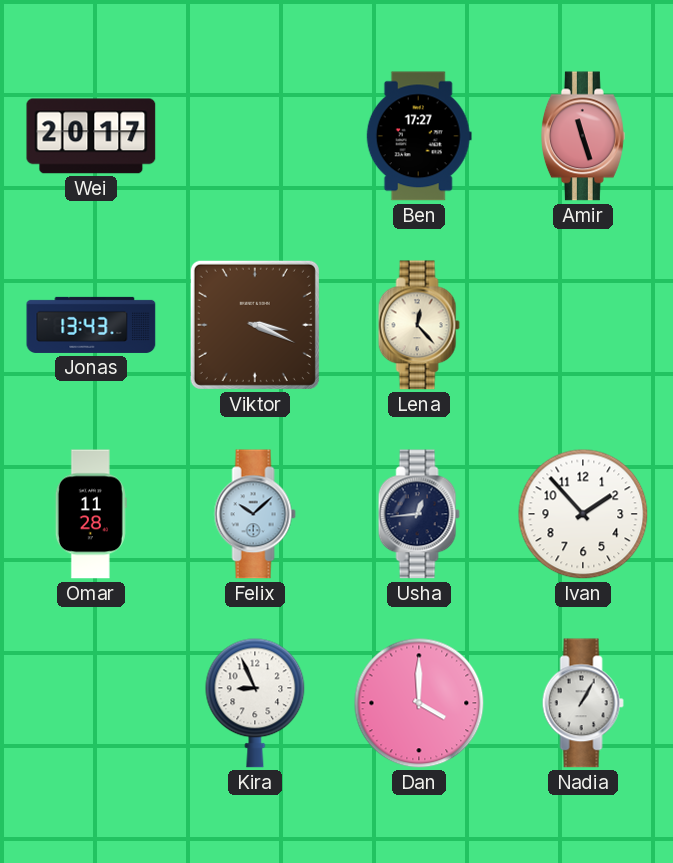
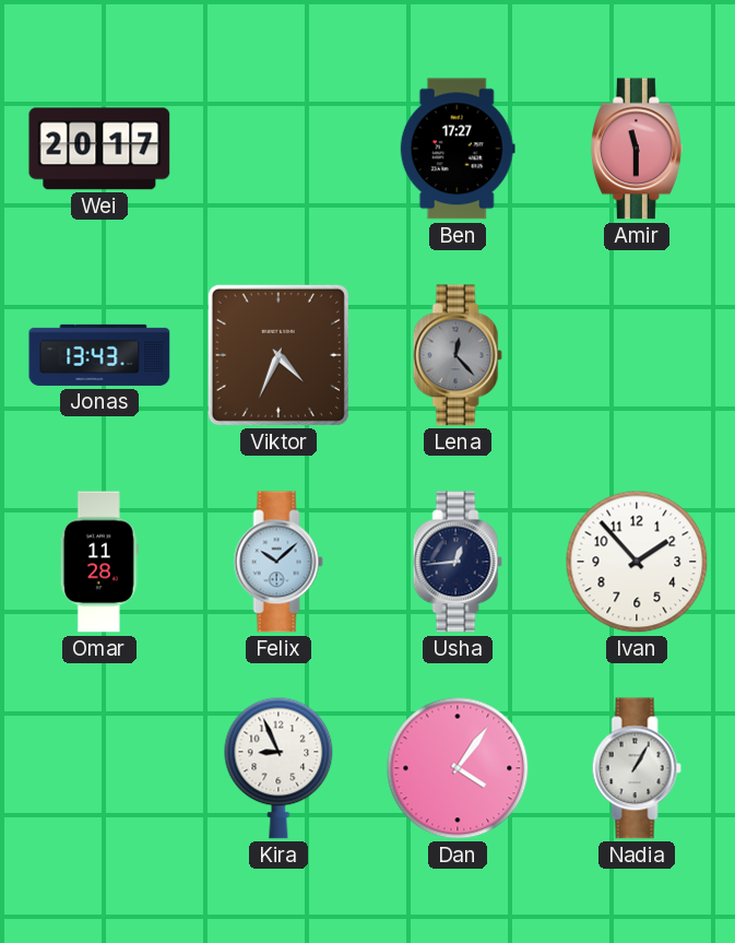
Amir: 11:27 -> 11:30 (637, 149)
Viktor: 3:19 -> 4:34 (278, 355)
Lena dial: cream -> grey (458, 355)
Dan: 4:00 -> 4:06 (458, 768)
